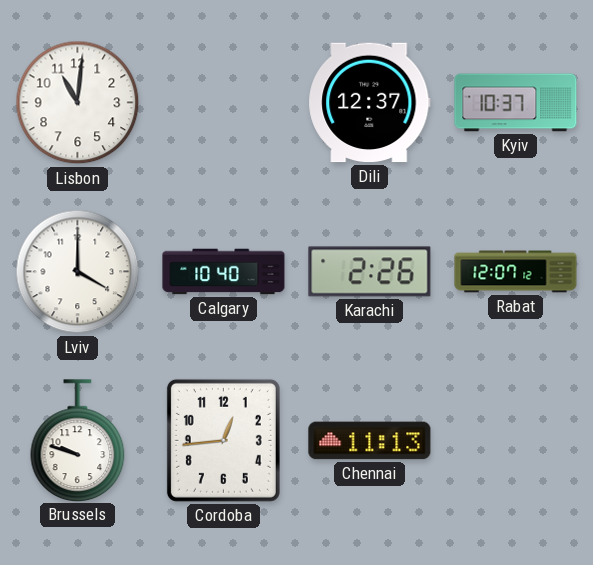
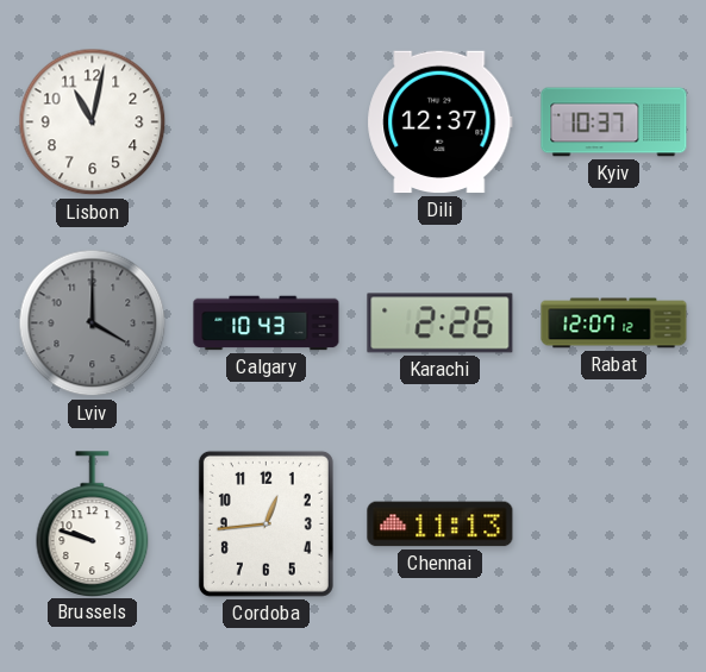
Lisbon: 11:01 -> 11:02 (93, 123)
Lviv dial: white -> grey (93, 324)
Calgary: 10:40 -> 10:43 (267, 324)
